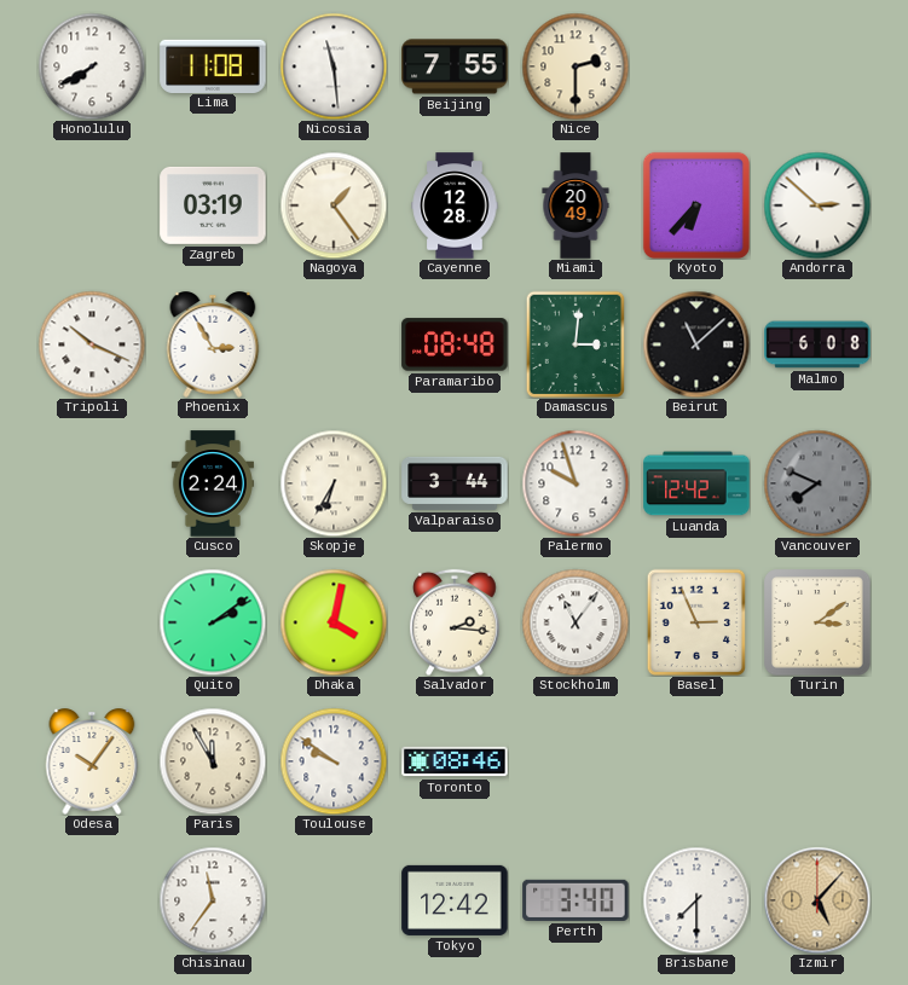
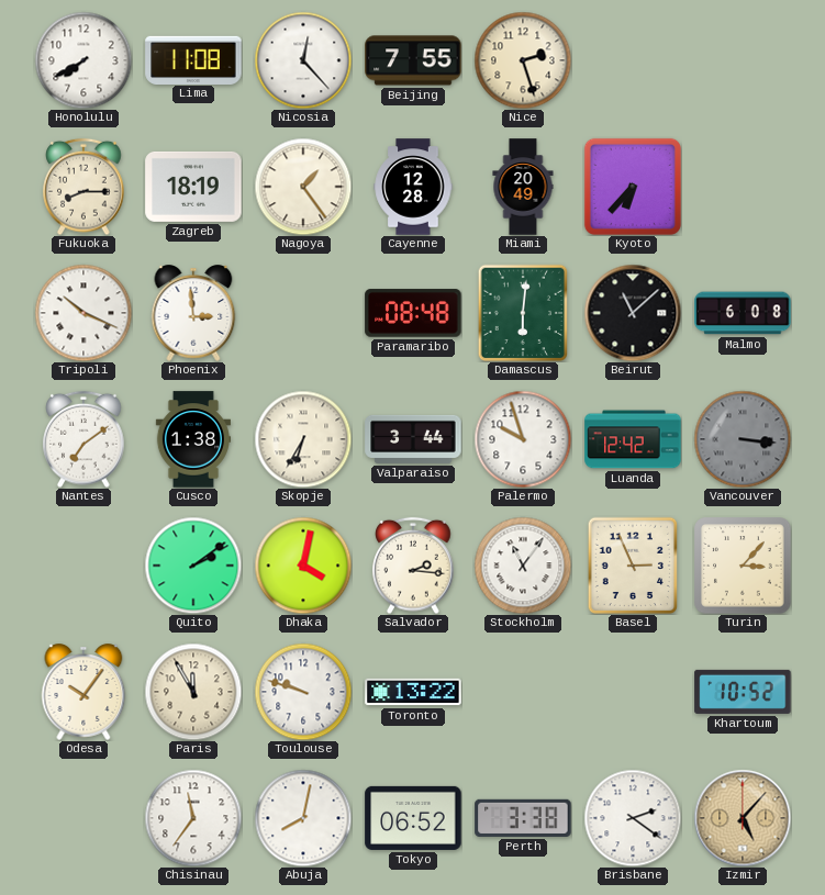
Nicosia: 11:29 -> 12:23 (303, 60)
Nice: 2:30 -> 2:27 (523, 60)
Fukuoka: none -> 8:15 (83, 187)
Zagreb: 03:19 -> 18:19 (193, 187)
Andorra: 2:52 -> none (817, 205)
Phoenix: 2:55 -> 2:59 (193, 313)
Damascus: 3:01 -> 6:01 (522, 312)
Nantes: none -> 7:09 (83, 439)
Cusco: 2:24 -> 1:38 (192, 439)
Vancouver: 7:49 -> 3:16 (743, 439)
Turin: 3:09 -> 3:07 (743, 566)
Toulouse: 9:51 -> 9:48 (303, 692)
Toronto: 08:46 -> 13:22 (413, 692)
Khartoum: none -> 10:52 (743, 692)
Abuja: none -> 8:02 (303, 818)
Tokyo: 12:42 -> 06:52 (413, 818)
Perth: 3:40 -> 3:38 (523, 818)
Brisbane: 7:30 -> 2:21 (633, 818)
